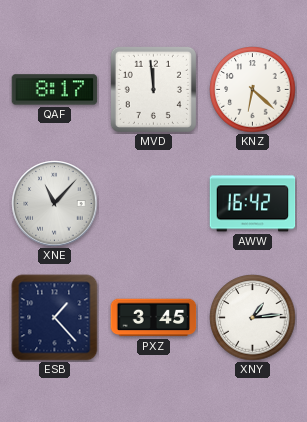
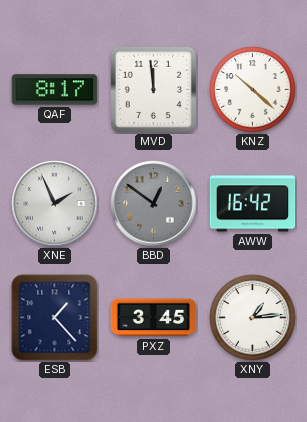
KNZ: 6:22 -> 10:22 (253, 90)
XNE: 11:07 -> 1:56 (55, 204)
BBD: none -> 12:51 (154, 204)
